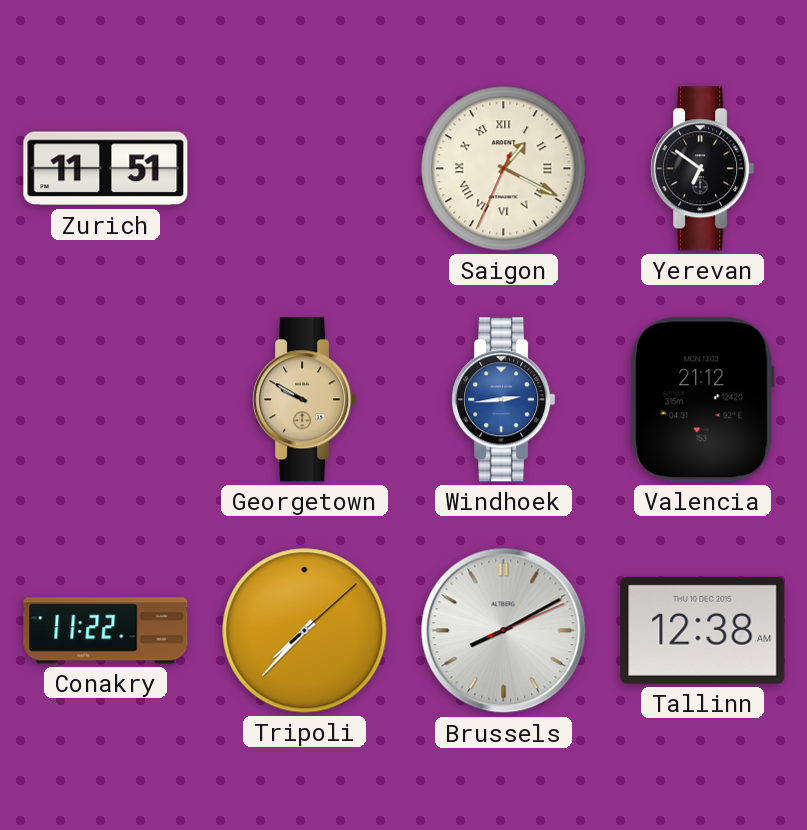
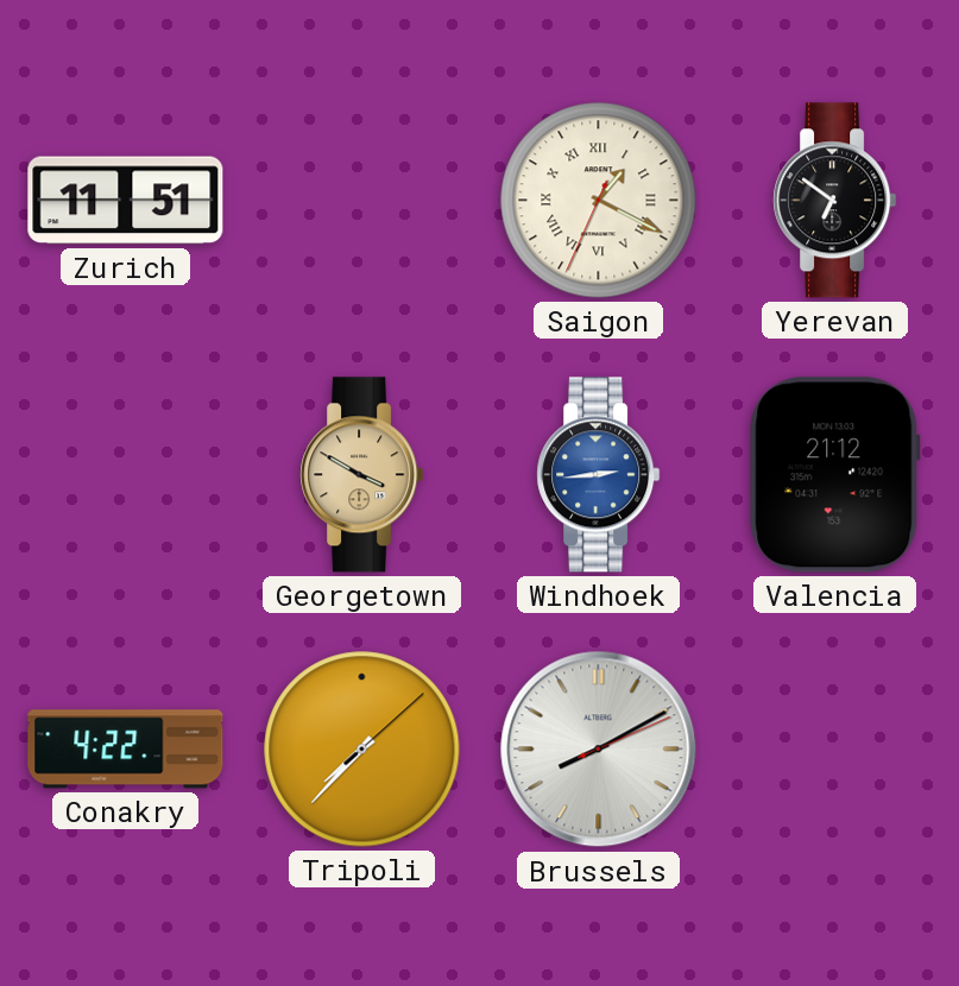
Georgetown: 9:50 -> 3:50 (362, 475)
Conakry: 11:22 -> 4:22 (126, 750)
Tallinn: 12:38 -> none (703, 630)
